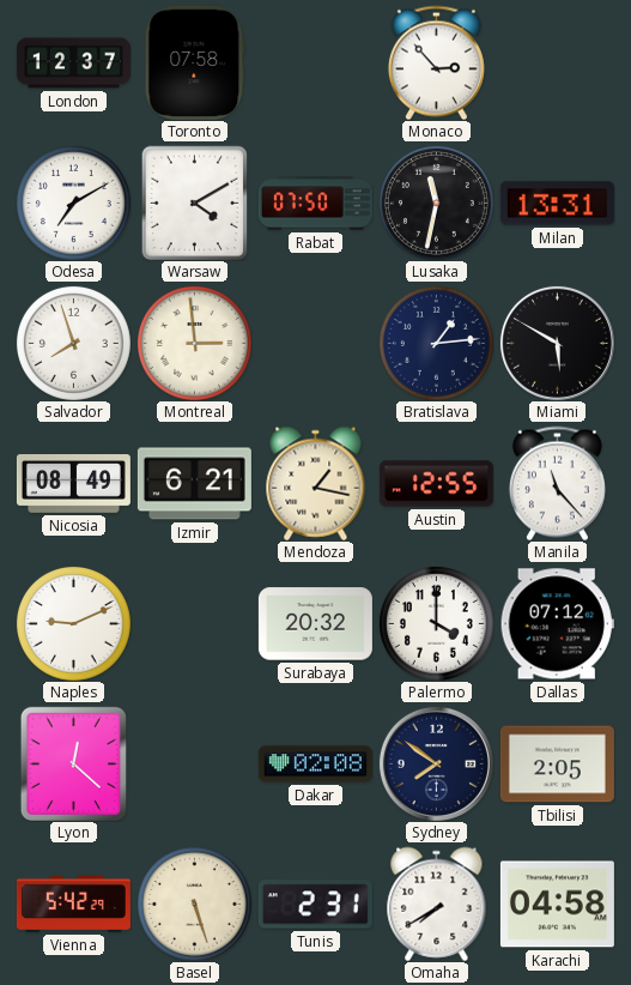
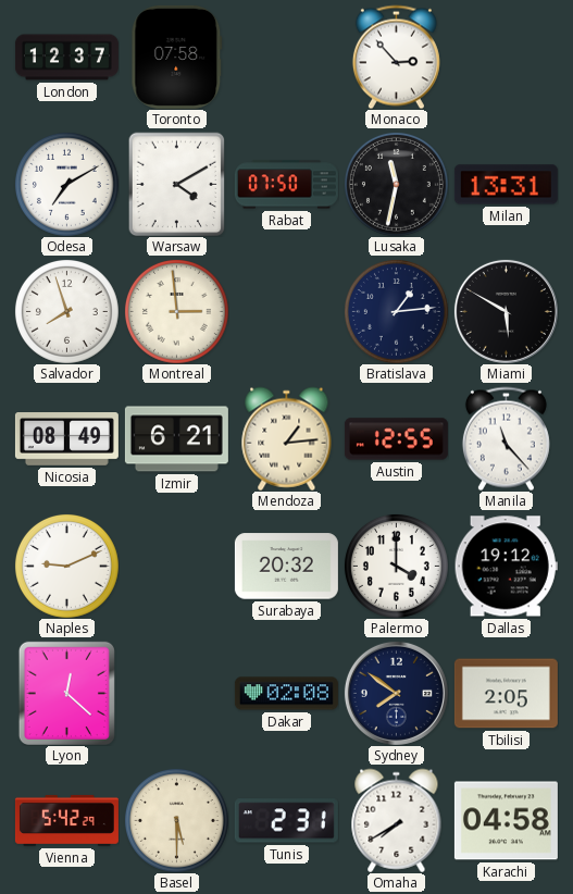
Mendoza: 1:17 -> 1:14 (287, 438)
Dallas: 07:12 -> 19:12 (506, 567)
Basel: 5:27 -> 5:30 (176, 820)
